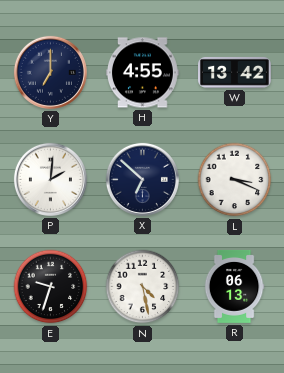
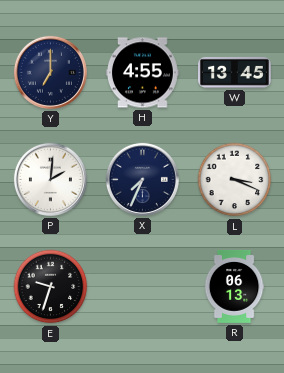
W: 13:42 -> 13:45 (235, 72)
X: 6:52 -> 7:34 (142, 179)
N: 4:28 -> none (143, 287)
